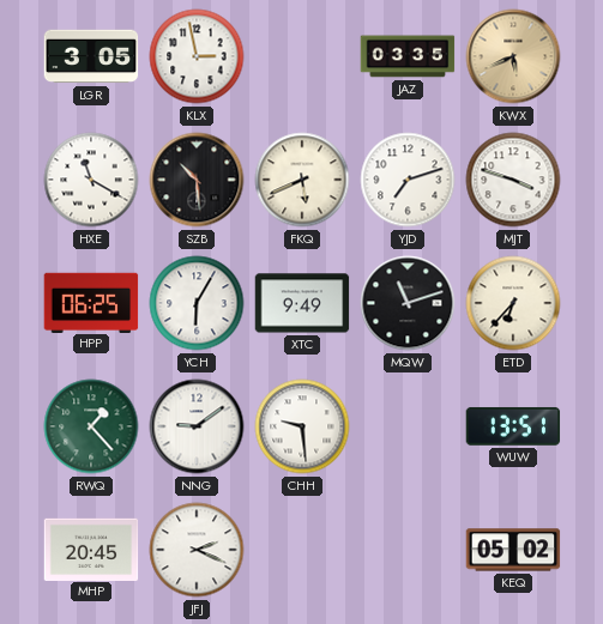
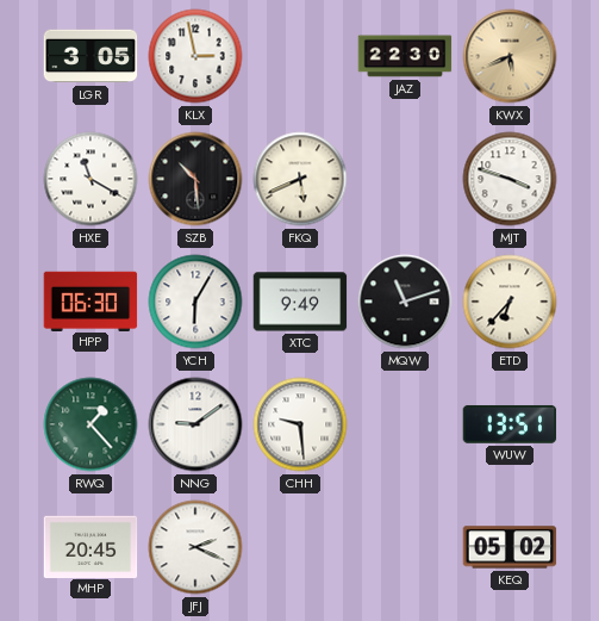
JAZ: 03:35 -> 22:30 (405, 56)
YJD: 7:12 -> none (408, 180)
HPP: 06:25 -> 06:30 (91, 300)
